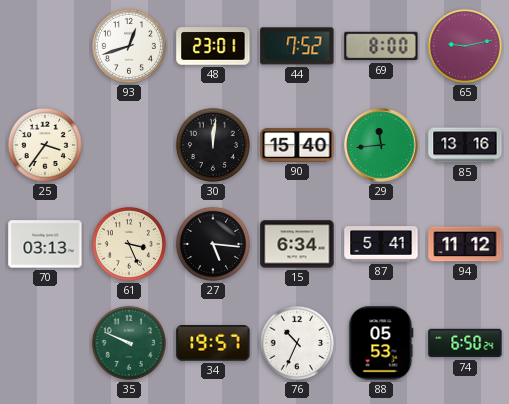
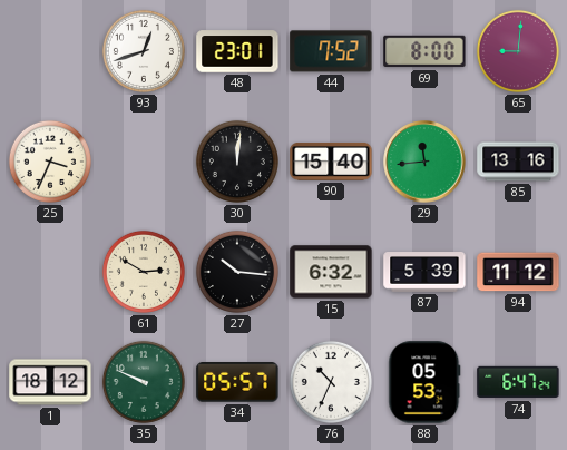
65: 9:13 -> 9:01 (518, 51)
25: 3:36 -> 3:34 (50, 162)
70: 03:13 -> none (45, 244)
61: 3:26 -> 2:50 (144, 272)
27: 5:16 -> 10:16 (237, 272)
15: 6:34 -> 6:32 (331, 272)
87: 5:41 -> 5:39 (424, 273)
1: none -> 18:12 (50, 382)
34: 19:57 -> 05:57 (237, 382)
74: 6:50 -> 6:47 (518, 382)
